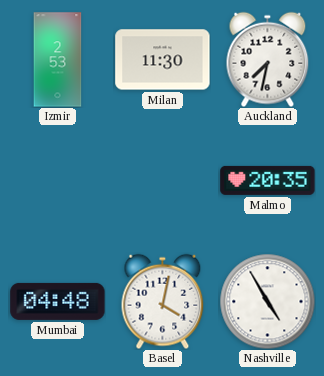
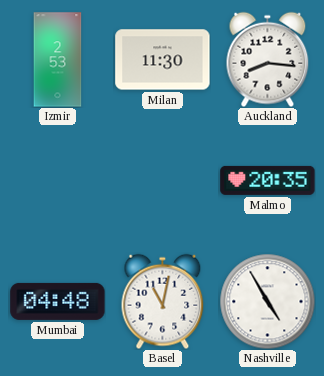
Auckland: 7:32 -> 8:16 (268, 59)
Basel: 4:02 -> 11:02 (163, 301)
